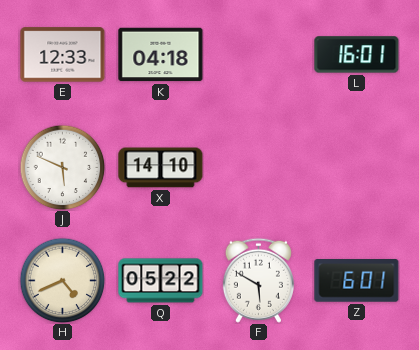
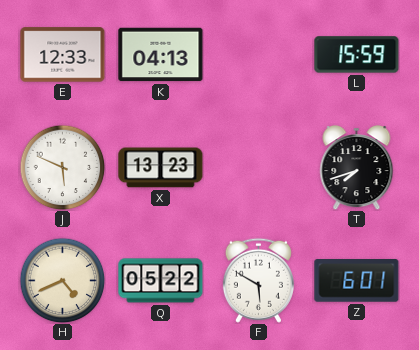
K: 04:18 -> 04:13 (161, 55)
L: 16:01 -> 15:59 (357, 55)
X: 14:10 -> 13:23 (161, 168)
T: none -> 7:42 (357, 168)
